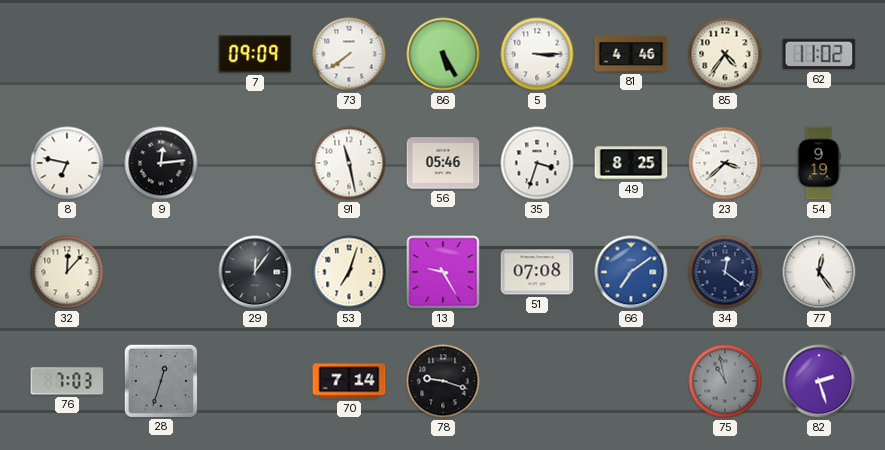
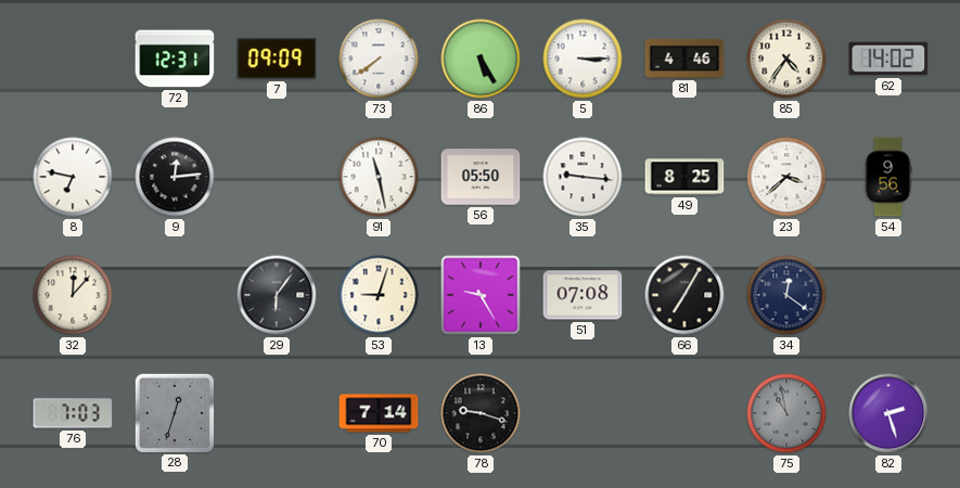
72: none -> 12:31 (175, 59)
62: 11:02 -> 14:02 (888, 59)
56: 05:46 -> 05:50 (481, 177)
35: 3:33 -> 9:16 (583, 177)
54: 9:19 -> 9:56 (888, 177)
29: 12:06 -> 6:06 (277, 295)
53: 7:03 -> 9:03 (379, 295)
66: 7:09 -> 7:05 (684, 295)
66 dial: blue -> black (684, 295)
77: 12:24 -> none (819, 272)
